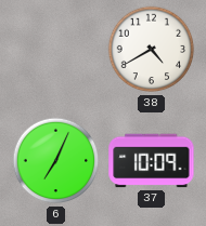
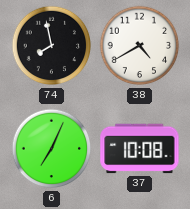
74: none -> 7:58 (52, 46)
37: 10:09 -> 10:08 (140, 149)
